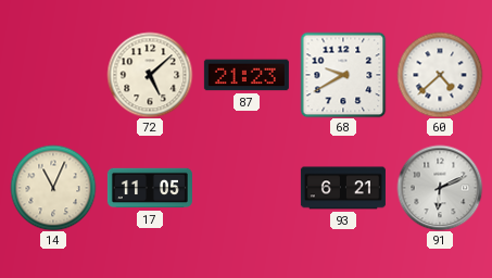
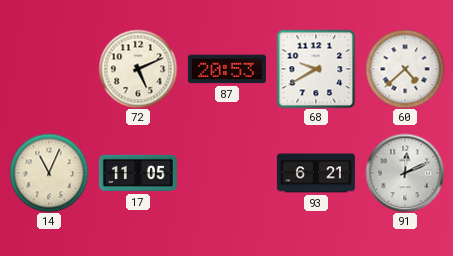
72: 5:08 -> 5:11 (138, 69)
87: 21:23 -> 20:53 (227, 69)
91: 6:11 -> 12:11 (405, 173)
